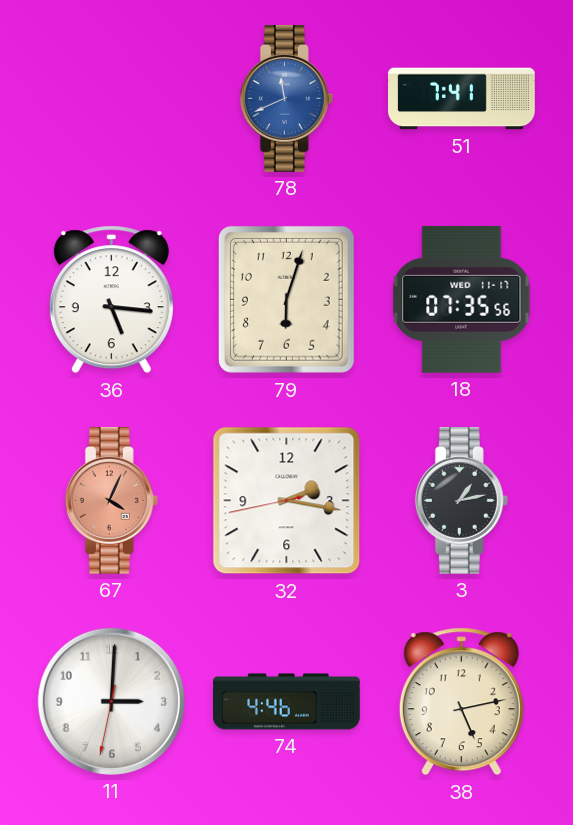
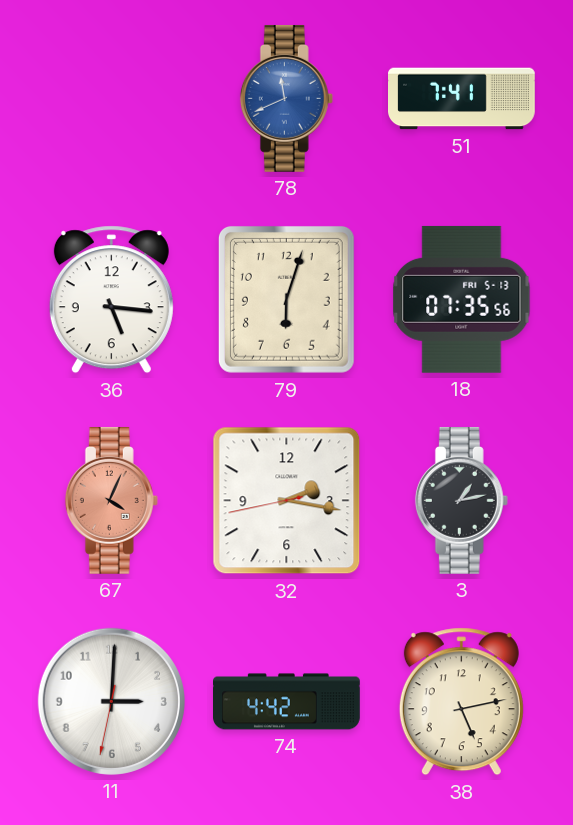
18 date: WED 11-17 -> FRI 5-13 (462, 299)
74: 4:46 -> 4:42 (287, 702)
